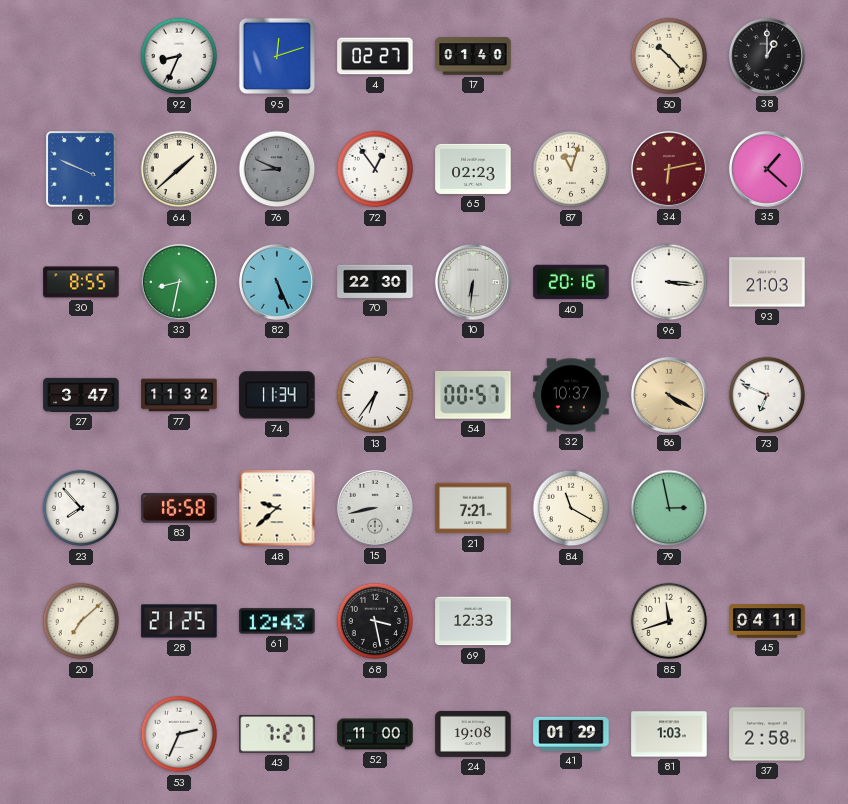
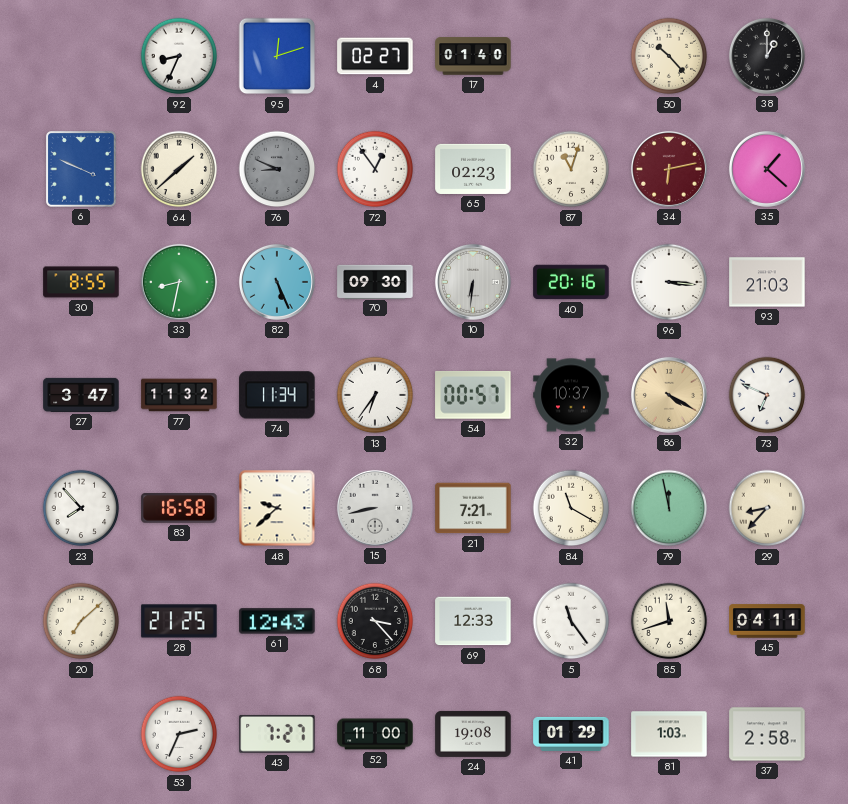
70: 22:30 -> 09:30 (375, 281)
79: 2:58 -> 11:58 (669, 508)
29: none -> 8:37 (767, 508)
68: 3:28 -> 3:23 (375, 621)
5: none -> 11:24 (571, 621)
